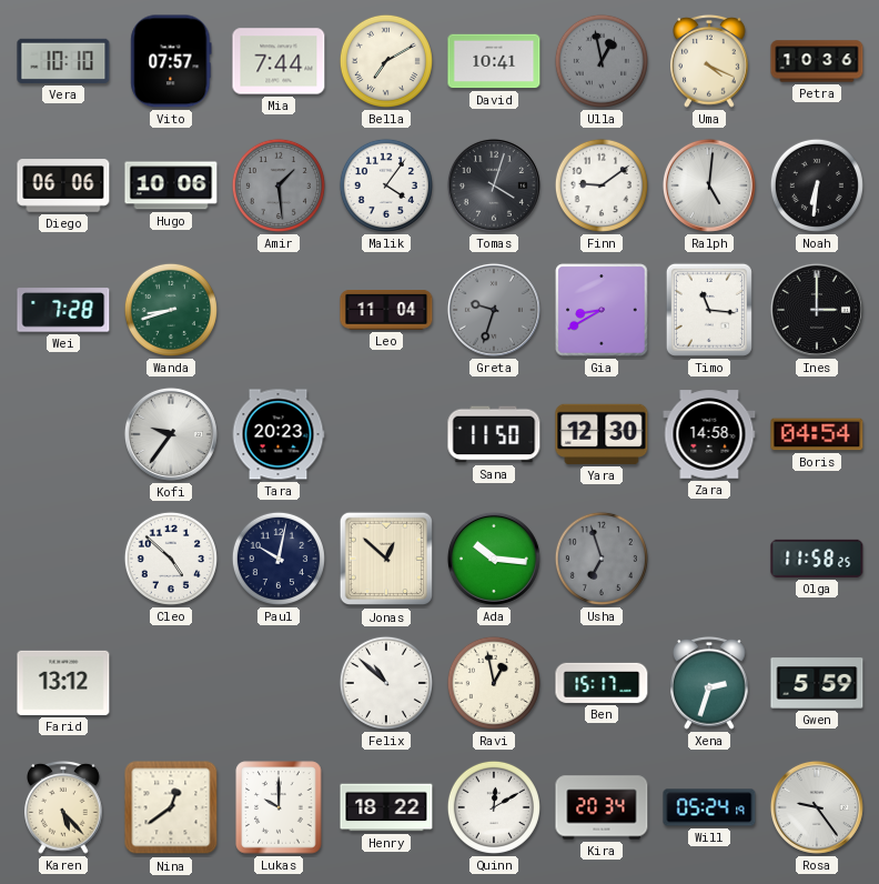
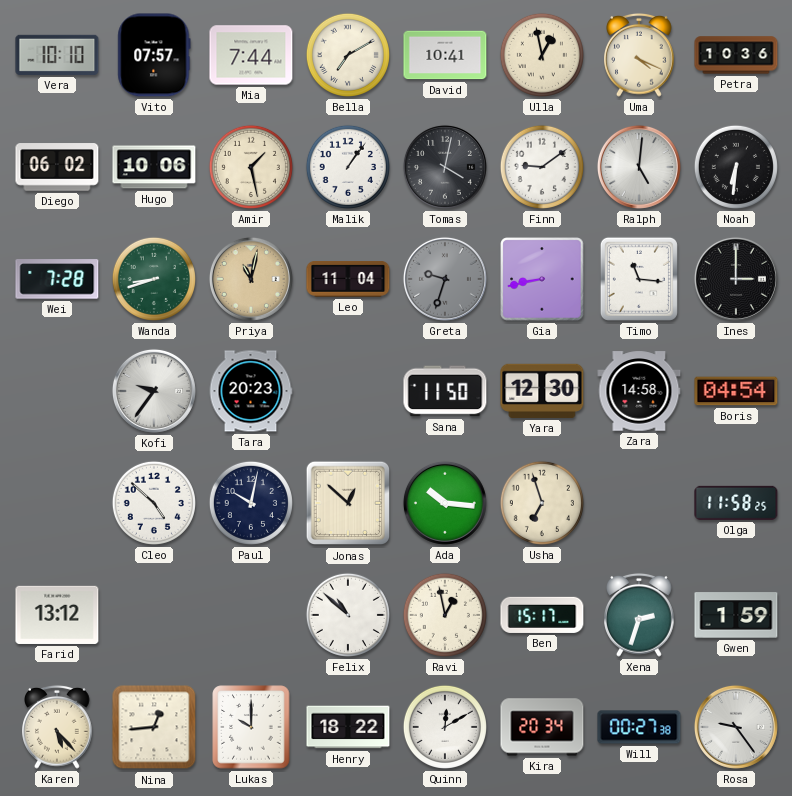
Ulla dial: grey -> cream (542, 55)
Diego: 06:06 -> 06:02 (57, 167)
Amir: 1:29 -> 1:28 (251, 167)
Amir dial: grey -> cream (251, 167)
Malik: 4:06 -> 1:06 (348, 167)
Tomas: 4:03 -> 4:02 (445, 167)
Priya: none -> 11:02 (251, 279)
Gia: 8:40 -> 8:43 (542, 279)
Usha dial: grey -> cream (542, 503)
Gwen: 5:59 -> 1:59 (736, 615)
Nina: 12:39 -> 12:44 (154, 727)
Will: 05:24 -> 00:27 (639, 727)
